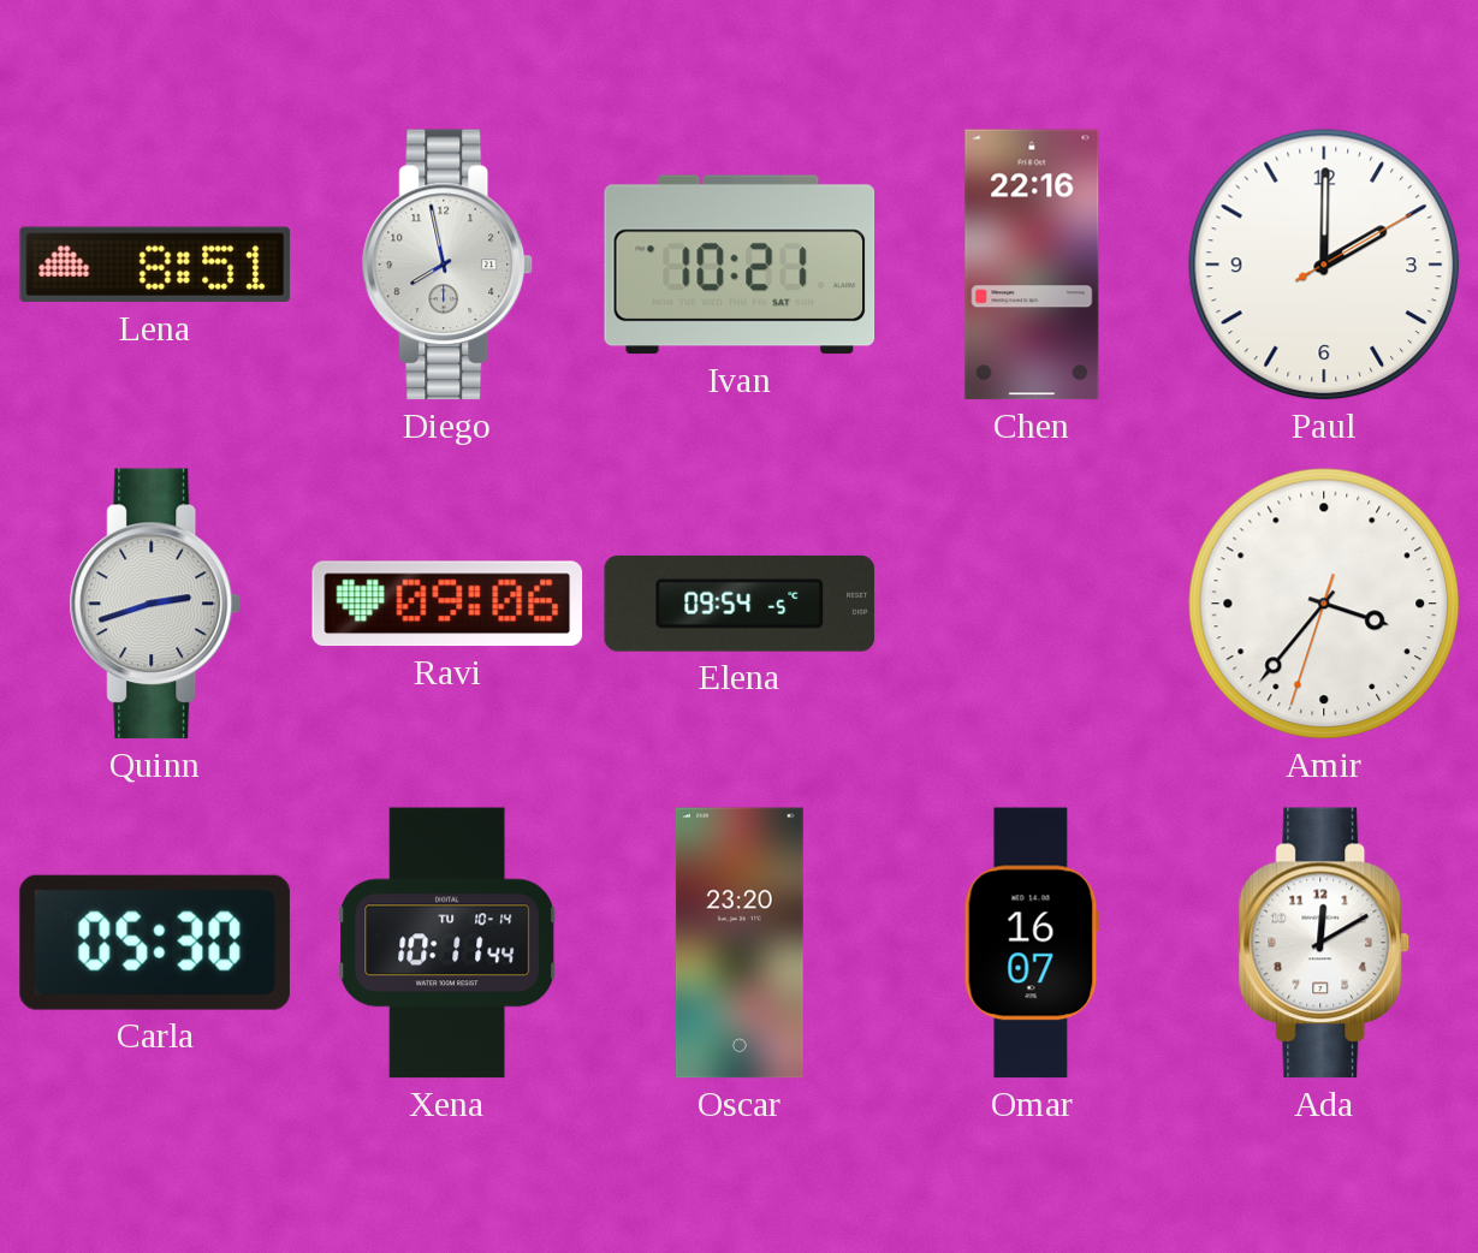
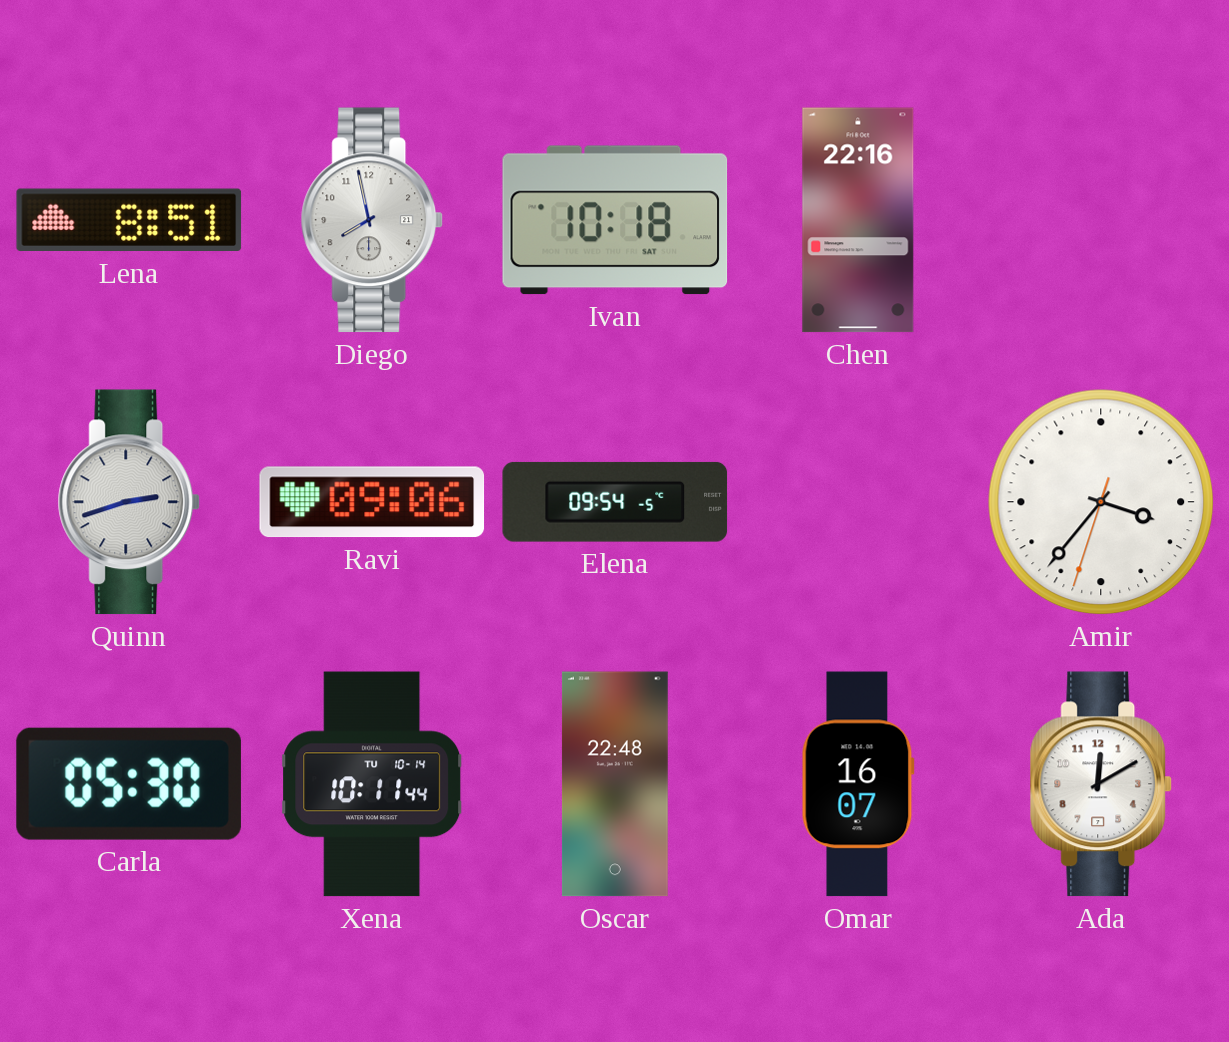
Ivan: 10:21 -> 10:18 (615, 220)
Paul: 2:00 -> none (1324, 265)
Oscar: 23:20 -> 22:48 (615, 784)
